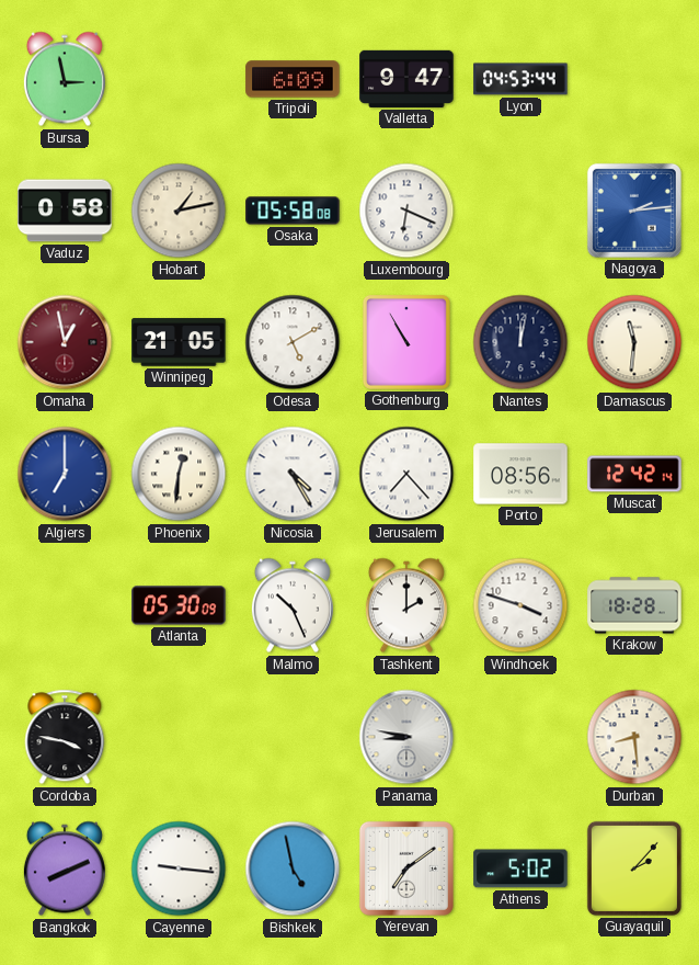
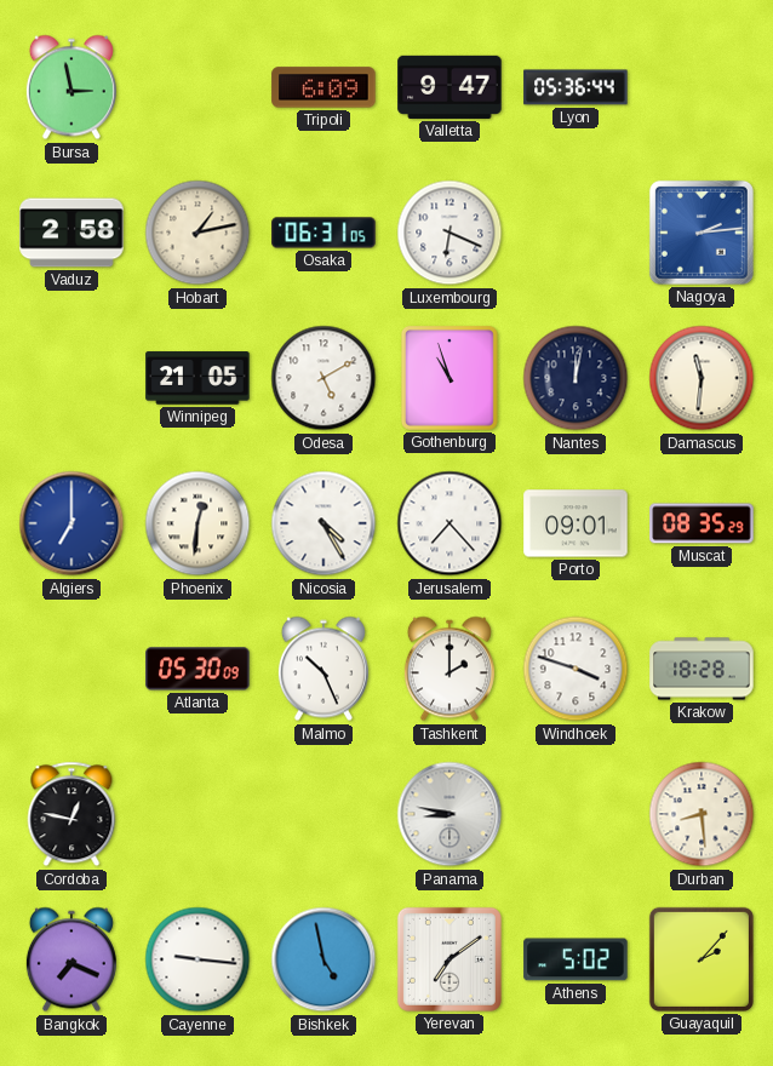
Lyon: 04:53 -> 05:36 (576, 87)
Vaduz: 0:58 -> 2:58 (71, 233)
Osaka: 05:58 -> 06:31 (323, 233)
Omaha: 12:58 -> none (65, 342)
Gothenburg: 10:55 -> 10:57 (450, 378)
Porto: 08:56 -> 09:01 (576, 523)
Muscat: 12:42 -> 08:35 (702, 523)
Cordoba: 3:47 -> 12:47 (71, 814)
Bangkok: 8:11 -> 7:19 (71, 959)
